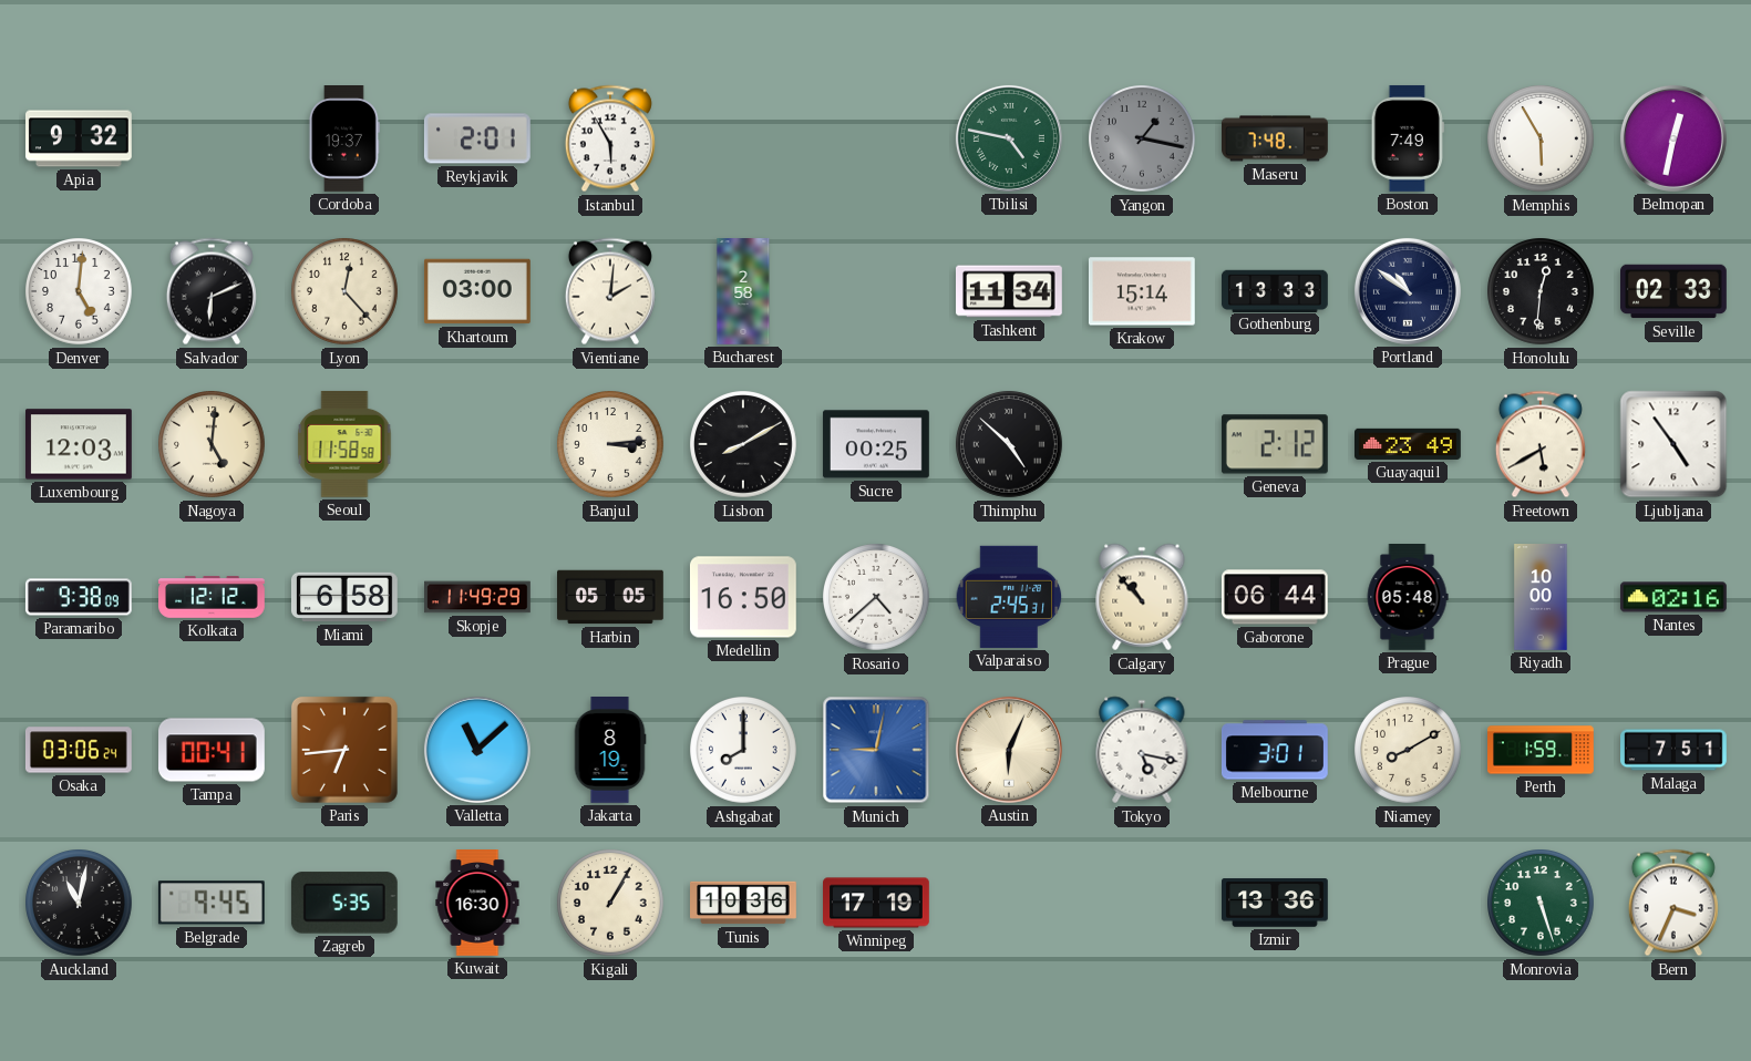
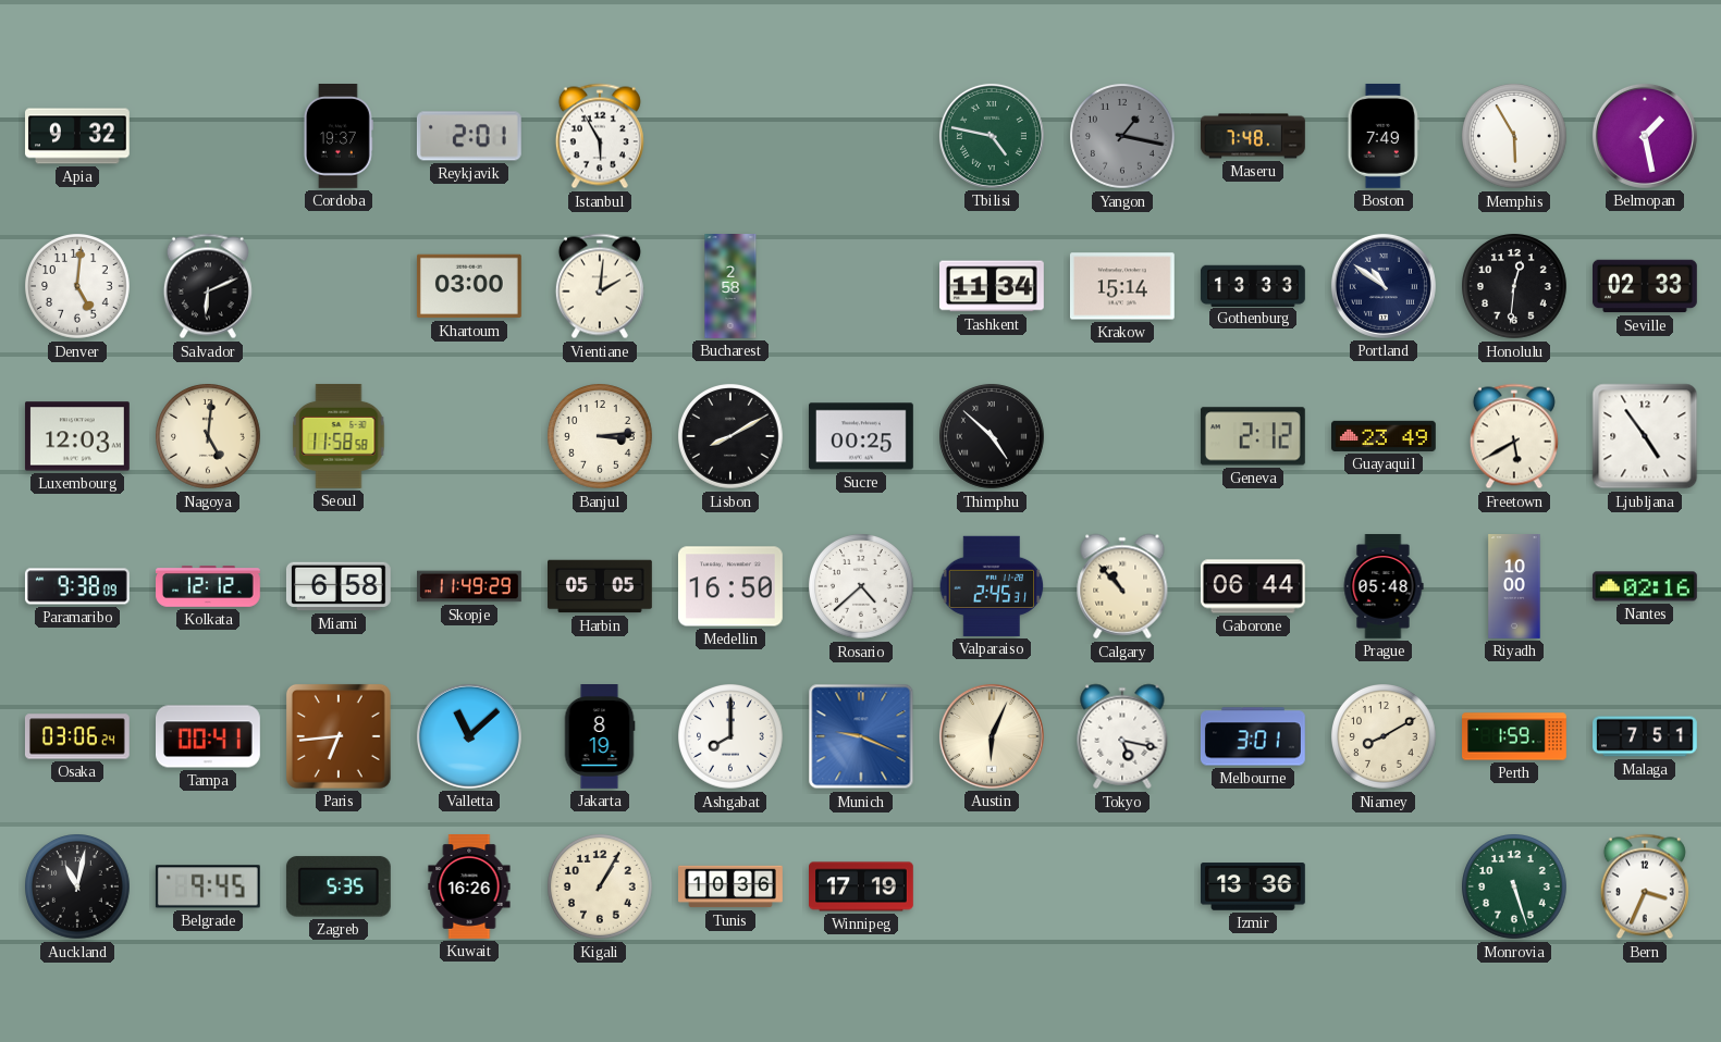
Belmopan: 12:32 -> 1:28 (1645, 136)
Lyon: 12:23 -> none (346, 292)
Munich: 9:02 -> 9:19 (861, 736)
Kuwait: 16:30 -> 16:26 (469, 888)
